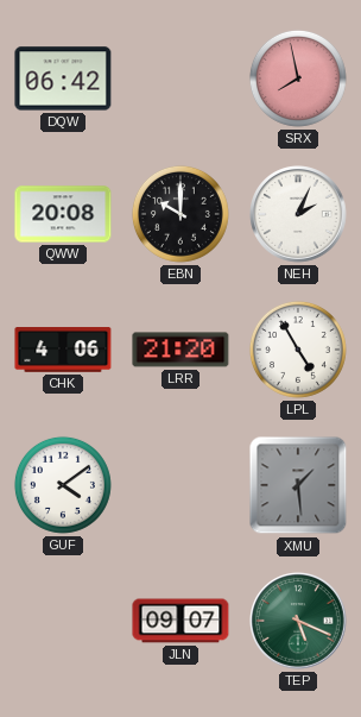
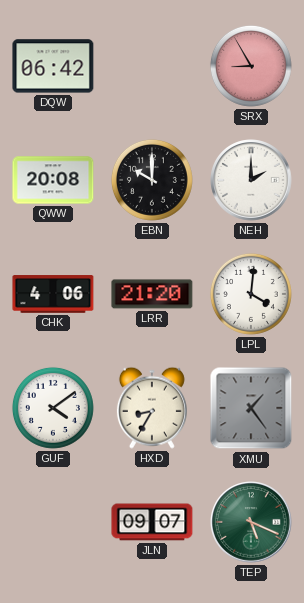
SRX: 7:58 -> 8:55 (251, 66)
NEH: 2:04 -> 2:00 (251, 180)
LPL: 4:55 -> 4:01 (251, 294)
HXD: none -> 8:35 (152, 408)
XMU: 1:29 -> 1:24 (251, 408)
